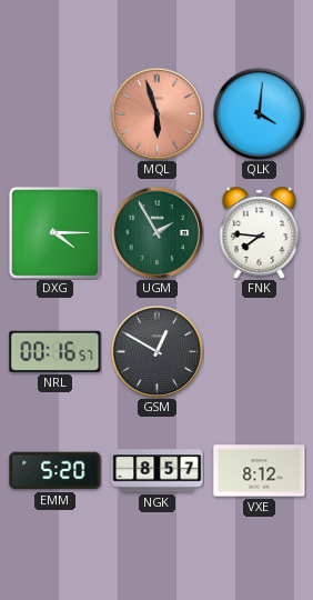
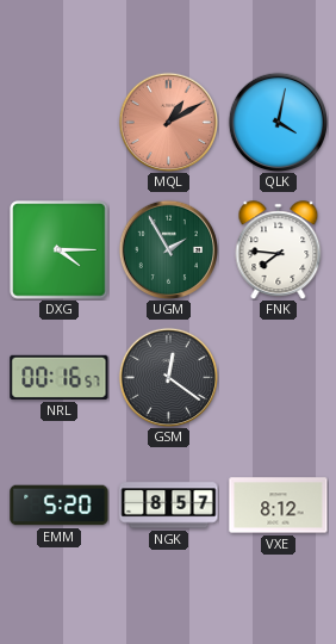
MQL: 5:57 -> 1:10 (168, 122)
QLK: 4:01 -> 4:02 (278, 122)
GSM: 12:50 -> 12:21 (168, 377)
